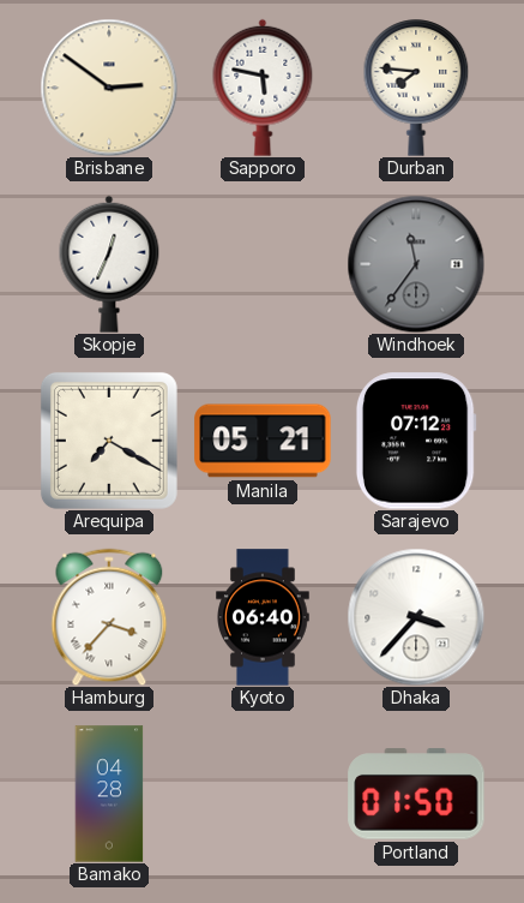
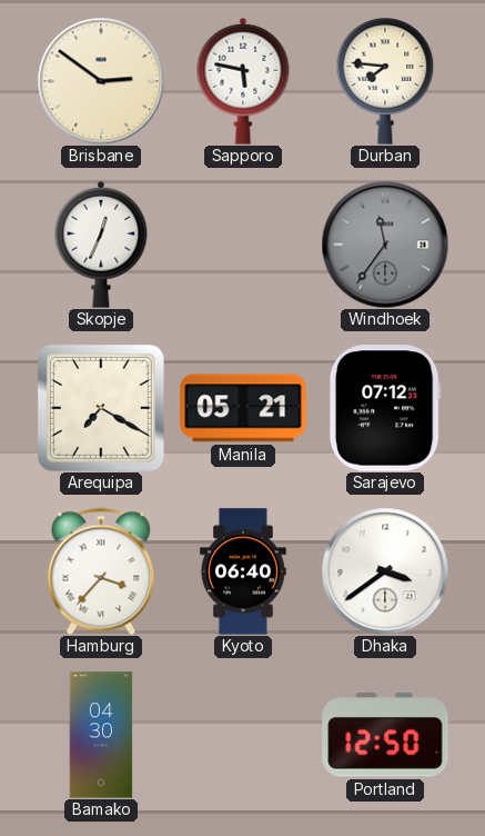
Dhaka: 3:37 -> 3:39 (385, 571)
Bamako: 04:28 -> 04:30 (101, 735)
Portland: 01:50 -> 12:50 (385, 735)
